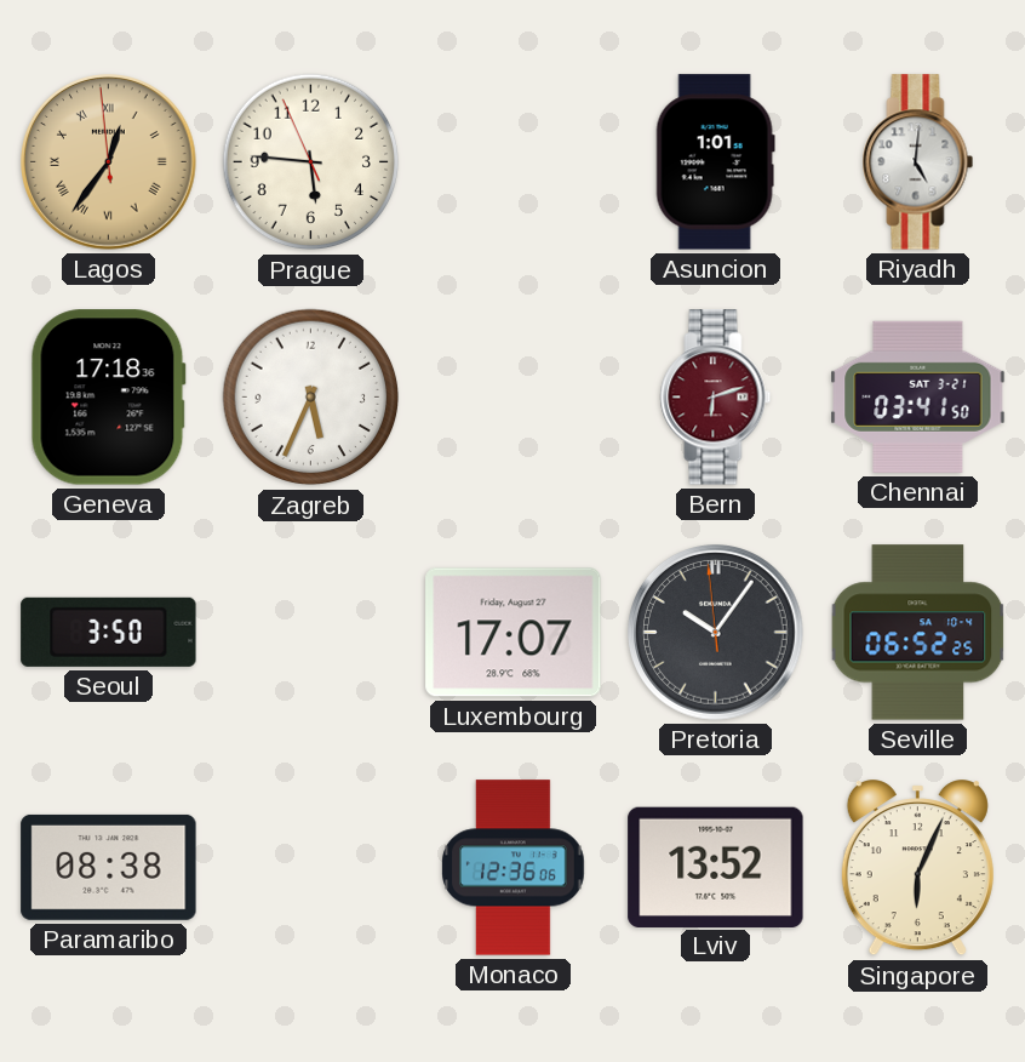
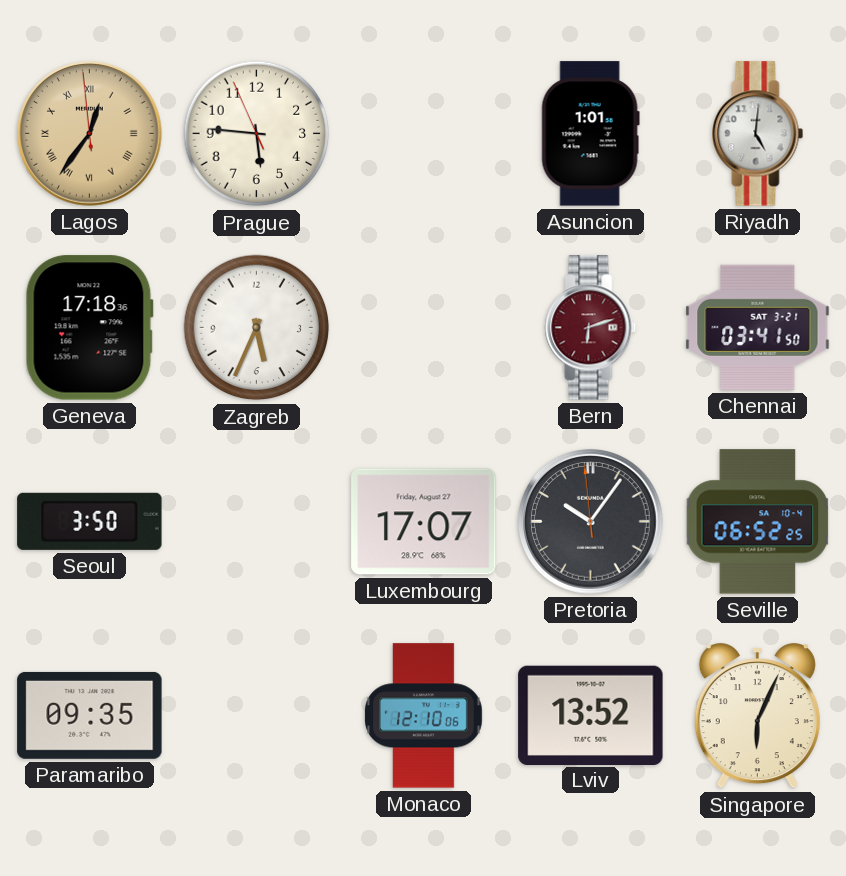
Paramaribo: 08:38 -> 09:35 (90, 715)
Monaco: 12:36 -> 12:10 (424, 716)
